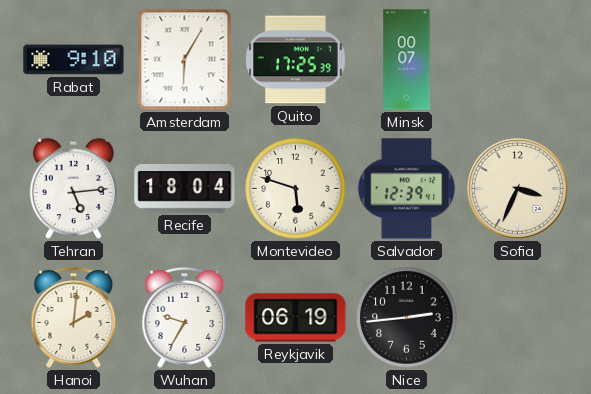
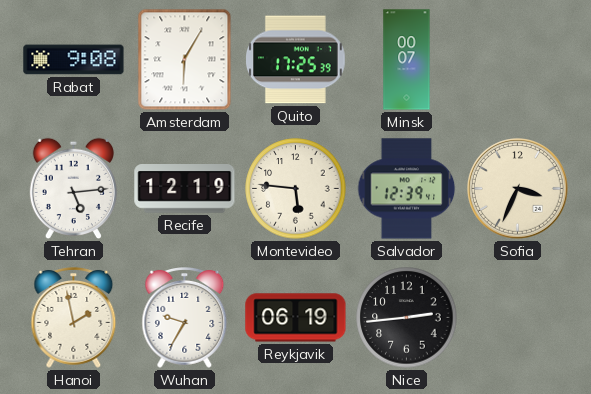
Rabat: 9:10 -> 9:08 (74, 60)
Recife: 18:04 -> 12:19 (185, 189)
Montevideo: 5:48 -> 5:46 (296, 189)
Hanoi: 2:01 -> 1:58 (74, 318)
